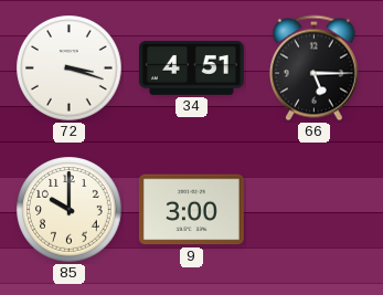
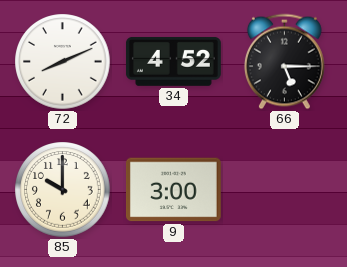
72: 3:18 -> 8:11 (63, 62)
34: 4:51 -> 4:52 (173, 61)
